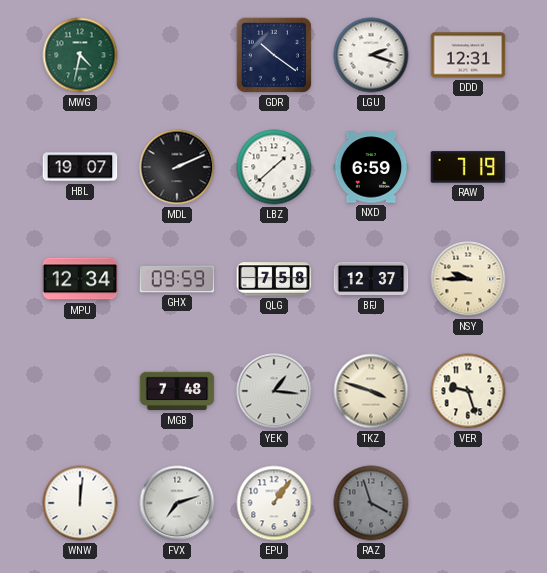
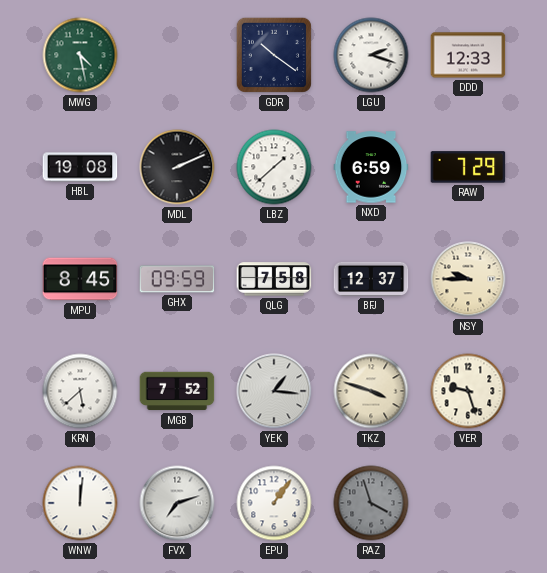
MWG: 4:32 -> 4:28 (80, 55)
DDD: 12:31 -> 12:33 (468, 55)
HBL: 19:07 -> 19:08 (80, 167)
RAW: 7:19 -> 7:29 (468, 167)
MPU: 12:34 -> 8:45 (80, 279)
KRN: none -> 5:38 (80, 391)
MGB: 7:48 -> 7:52 (177, 391)
